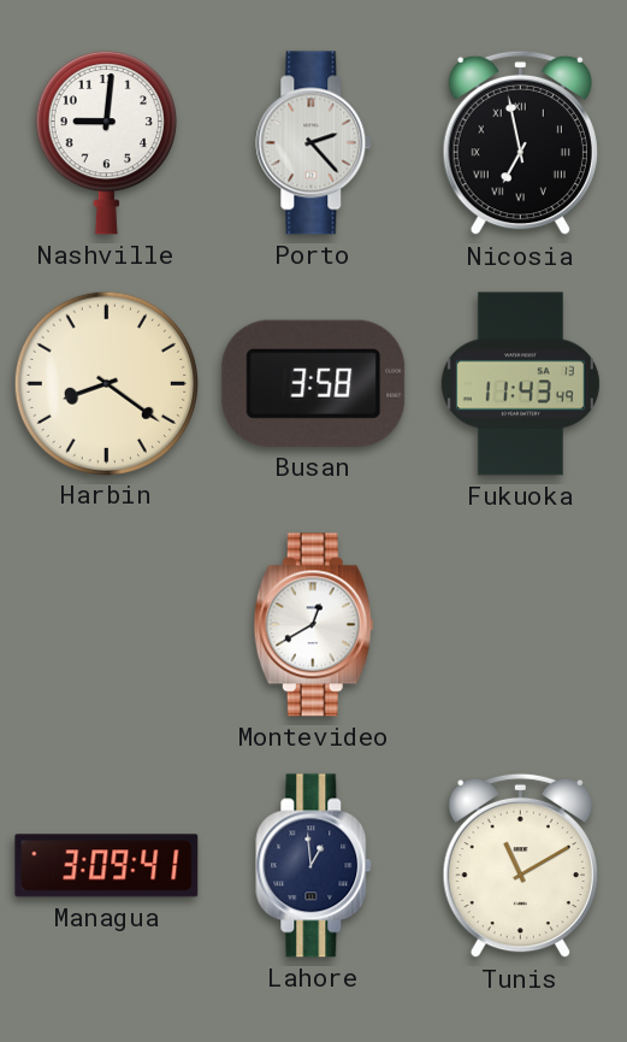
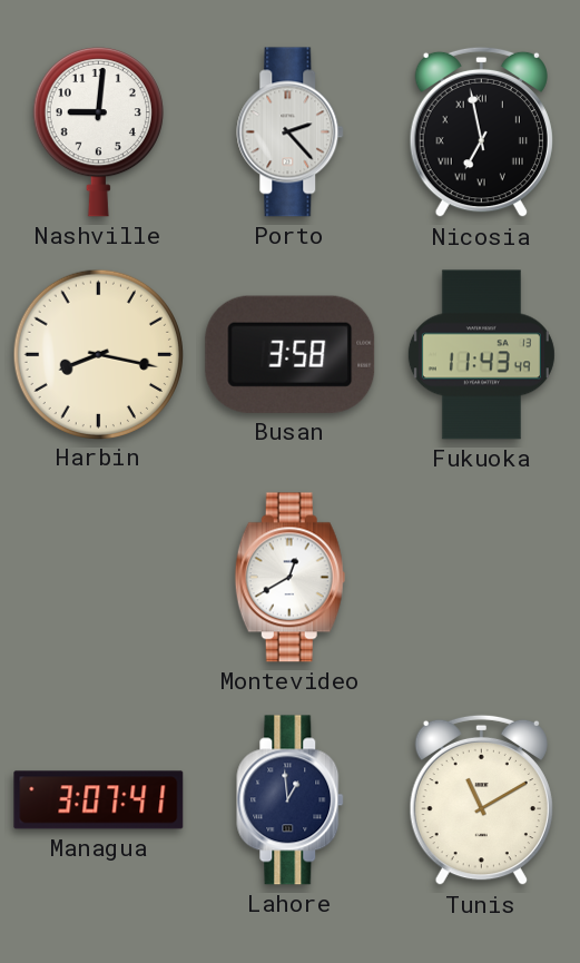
Harbin: 8:21 -> 8:17 (98, 354)
Managua: 3:09 -> 3:07 (99, 800)
